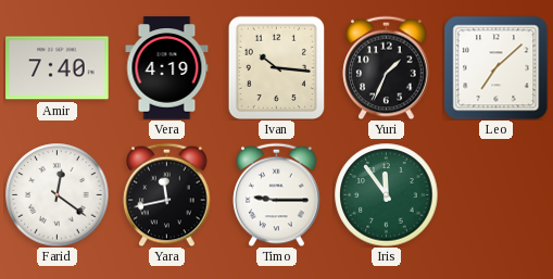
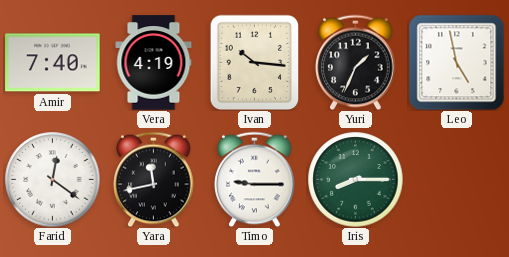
Leo: 7:08 -> 4:58 (456, 62)
Iris: 11:54 -> 8:15 (355, 179)
